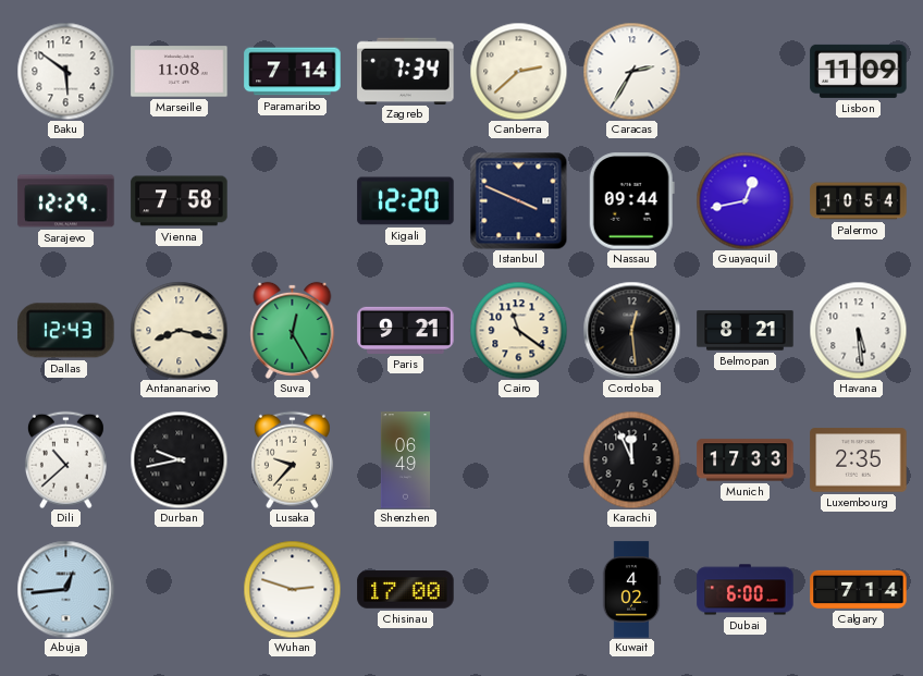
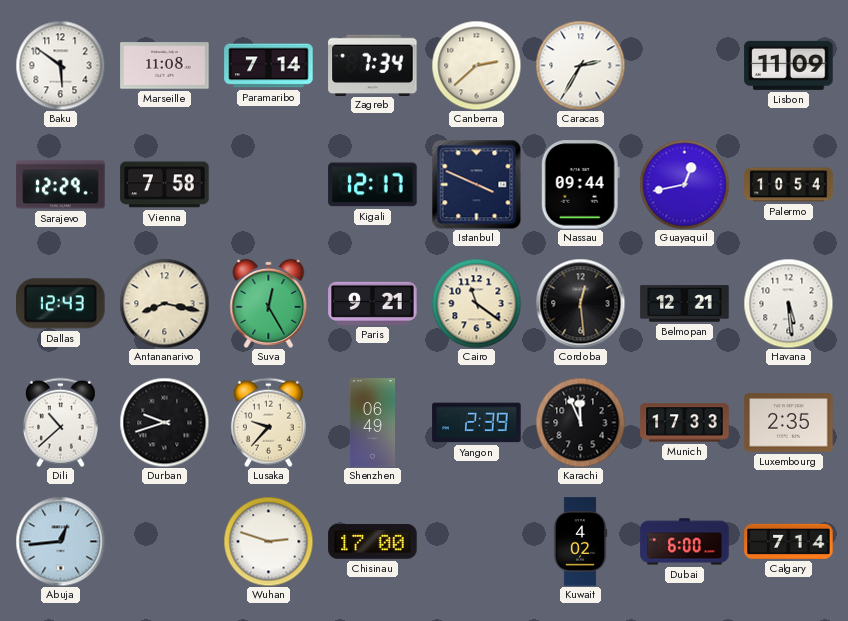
Kigali: 12:20 -> 12:17 (373, 185)
Belmopan: 8:21 -> 12:21 (685, 304)
Durban: 9:43 -> 9:42 (164, 422)
Yangon: none -> 2:39 (477, 423)
